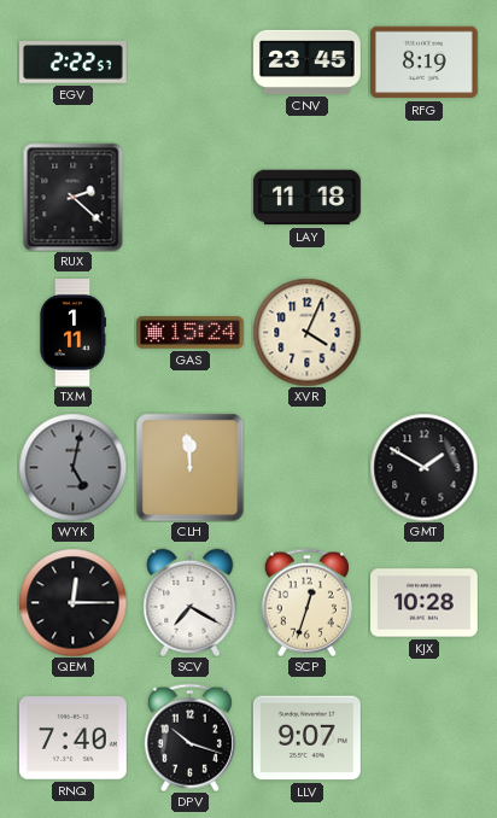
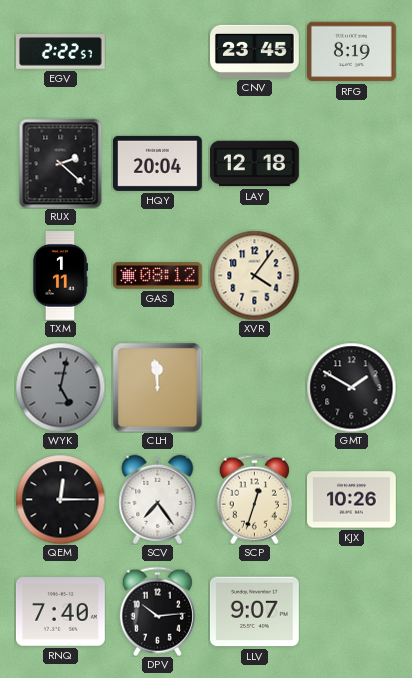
HQY: none -> 20:04 (157, 163)
LAY: 11:18 -> 12:18 (255, 164)
GAS: 15:24 -> 08:12 (158, 276)
XVR: 4:04 -> 4:06 (254, 275)
SCV: 7:20 -> 7:24 (158, 499)
KJX: 10:28 -> 10:26 (352, 500)
DPV: 10:18 -> 10:14 (157, 611)
